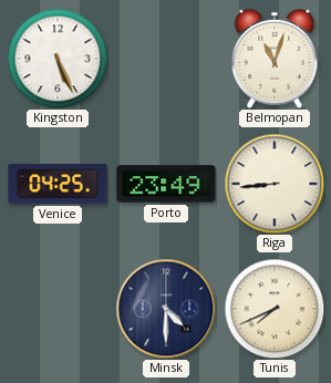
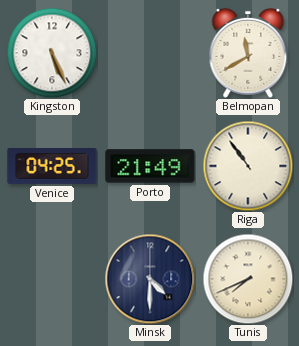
Belmopan: 11:03 -> 11:40 (248, 53)
Porto: 23:49 -> 21:49 (150, 166)
Riga: 8:44 -> 10:54 (248, 166)
